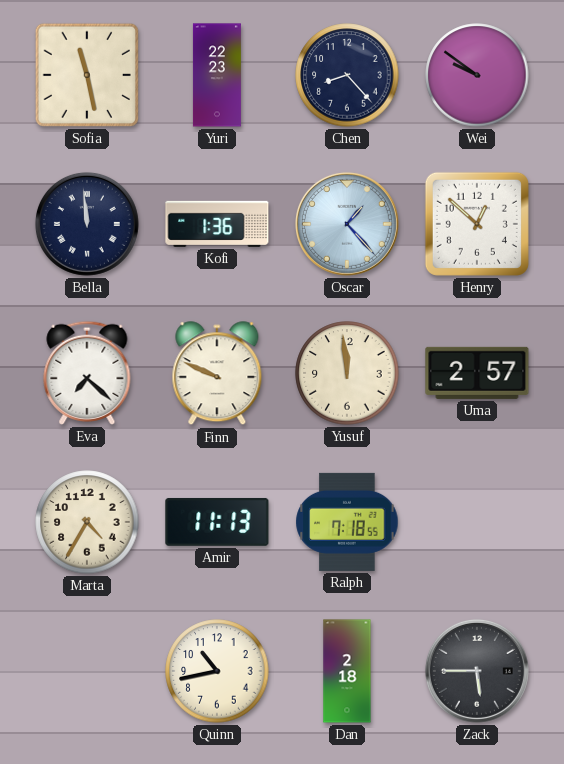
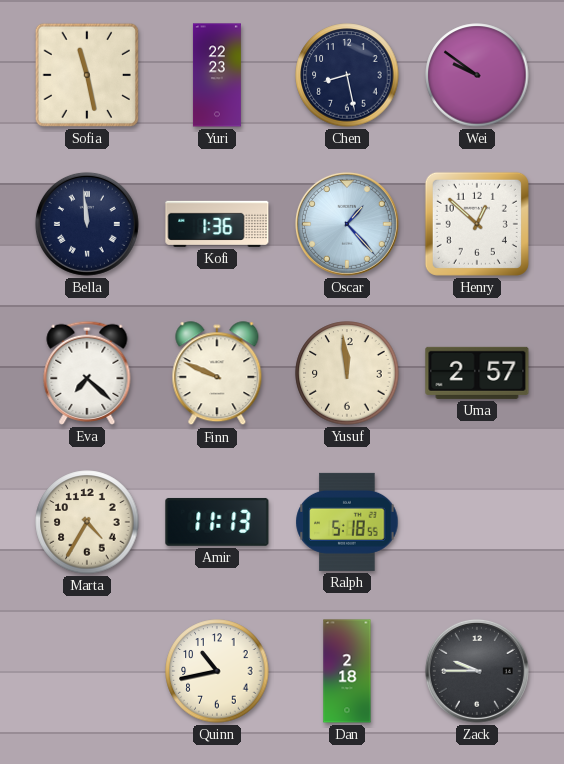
Chen: 8:23 -> 8:28 (347, 75)
Ralph: 7:18 -> 5:18 (347, 522)
Zack: 5:45 -> 9:45 (477, 671)
